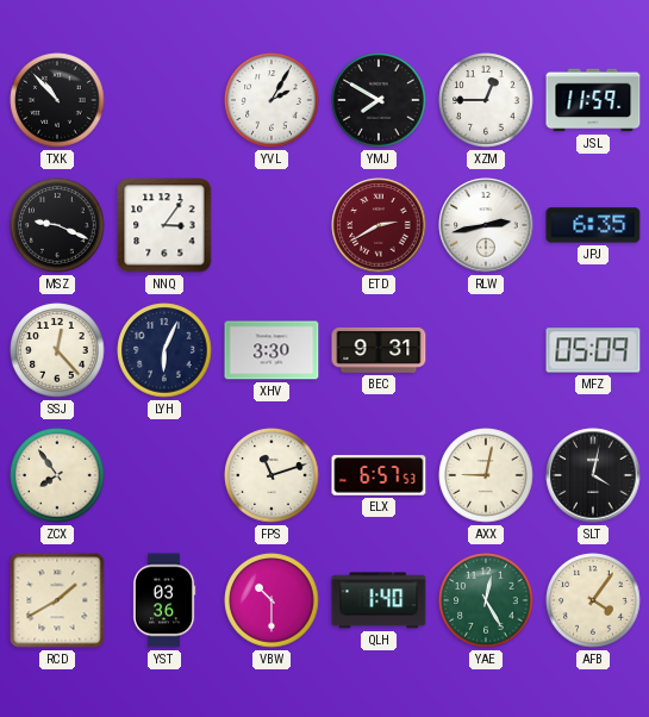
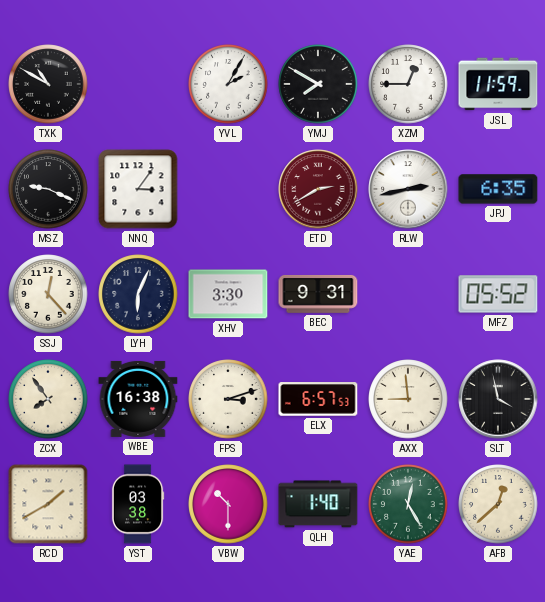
TXK: 10:53 -> 10:50 (48, 84)
MFZ: 05:09 -> 05:52 (498, 294)
WBE: none -> 16:38 (138, 399)
FPS: 11:12 -> 3:12 (228, 399)
AXX: 9:02 -> 8:59 (408, 399)
SLT: 4:02 -> 3:58 (498, 399)
YST: 03:36 -> 03:38 (138, 504)
AFB: 4:06 -> 12:38 (498, 504)
